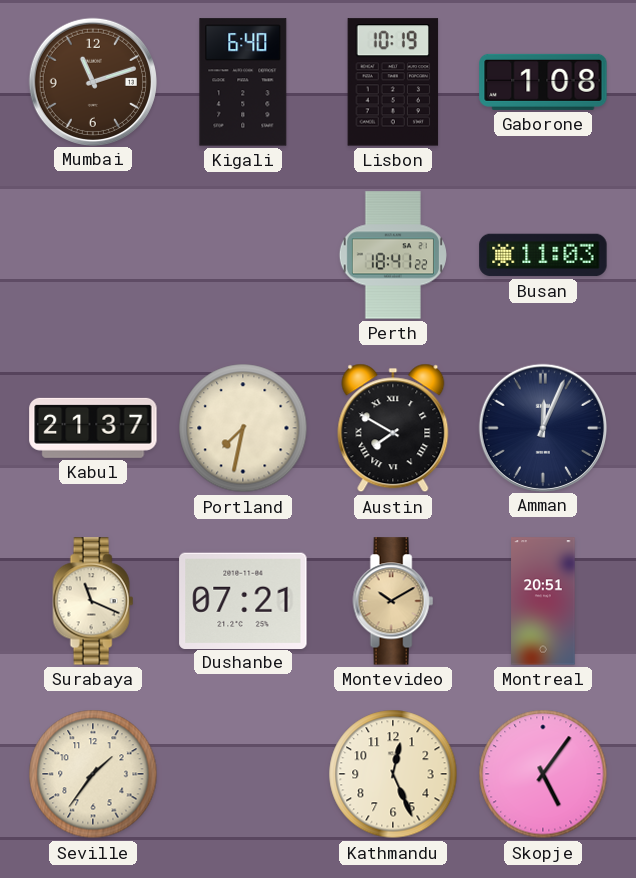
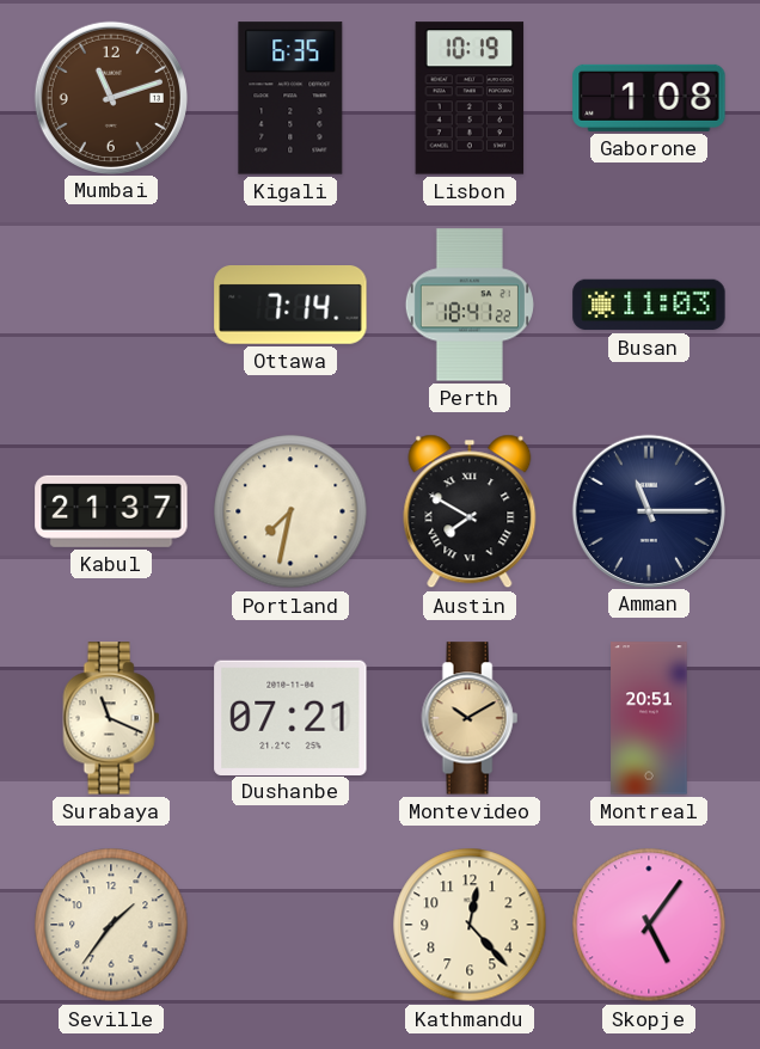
Kigali: 6:40 -> 6:35 (290, 98)
Ottawa: none -> 7:14 (290, 306)
Amman: 12:04 -> 11:15 (648, 510)
Kathmandu: 12:26 -> 12:23 (470, 925)
